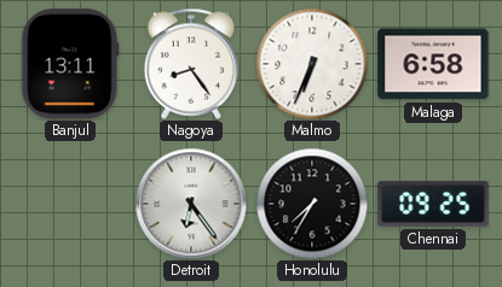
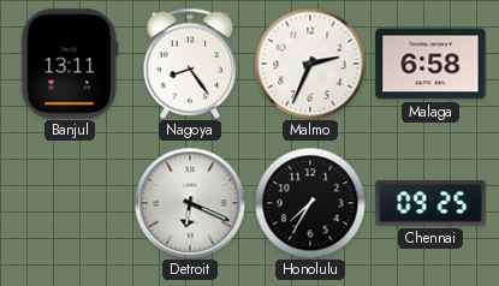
Malmo: 6:34 -> 2:34 (310, 64)
Detroit: 6:24 -> 6:19 (190, 203)
